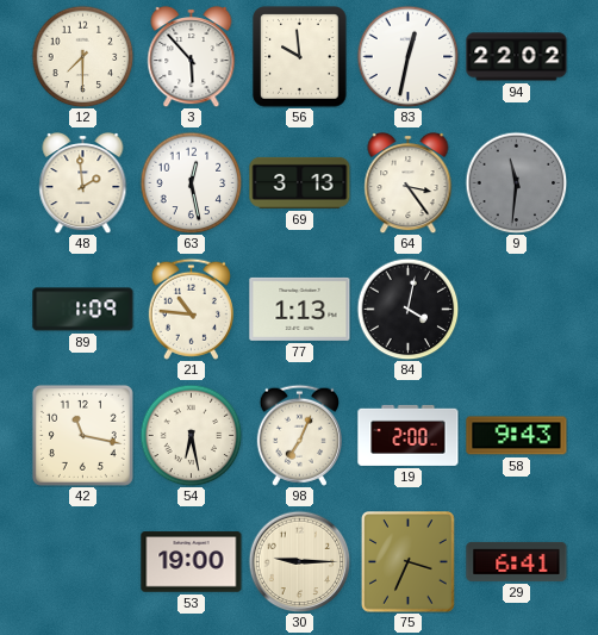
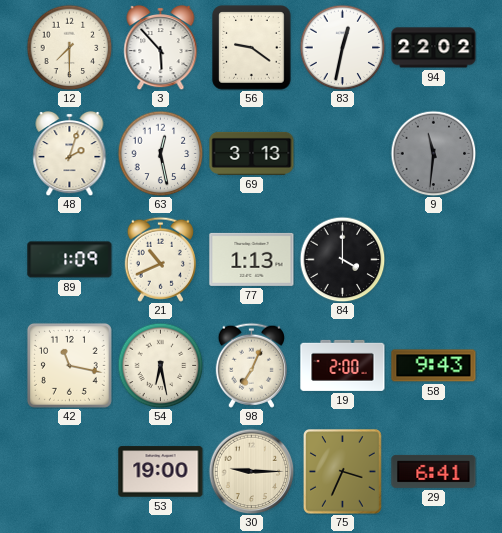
56: 9:59 -> 9:21 (252, 48)
48: 1:59 -> 2:03 (70, 153)
64: 3:24 -> none (409, 182)
21: 10:46 -> 10:41 (160, 259)
84: 4:02 -> 4:00 (342, 259)
